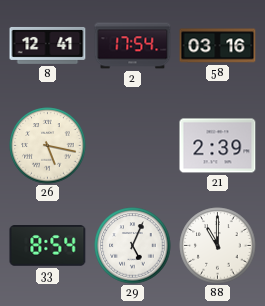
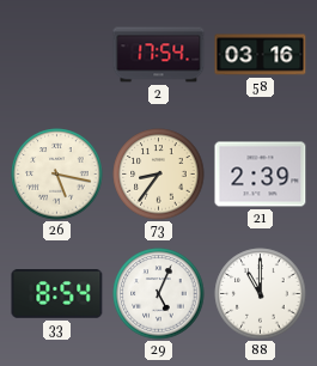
8: 12:41 -> none (48, 45)
73: none -> 8:36 (159, 175)
